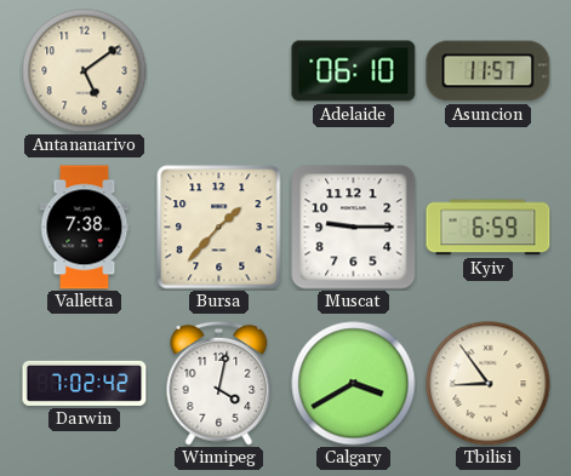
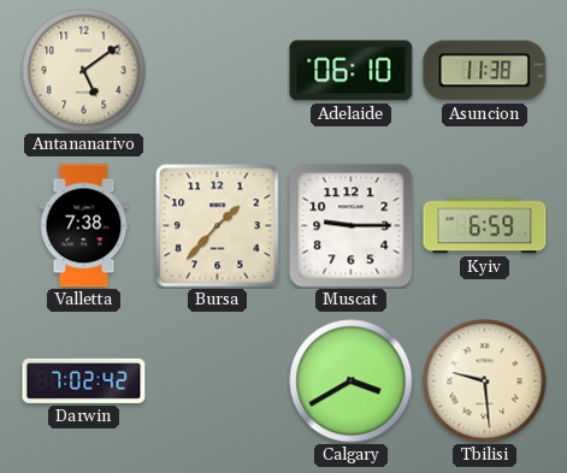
Asuncion: 11:57 -> 11:38 (485, 71)
Winnipeg: 4:02 -> none (219, 383)
Tbilisi: 8:54 -> 9:29 (485, 382)
